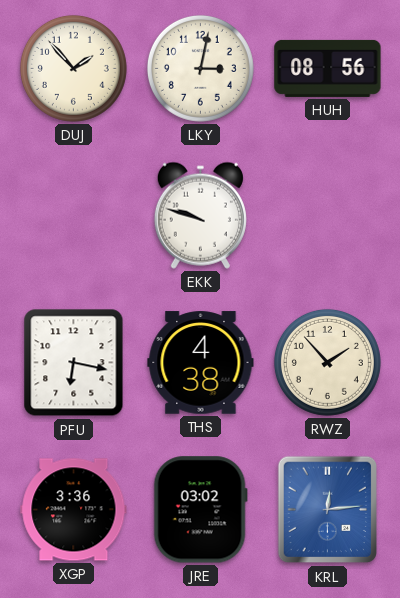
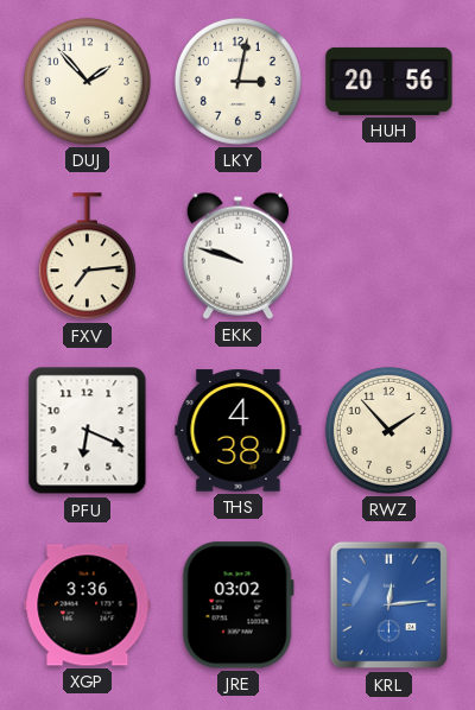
HUH: 08:56 -> 20:56 (389, 81)
FXV: none -> 7:14 (87, 256)
PFU: 6:17 -> 6:19 (88, 431)
